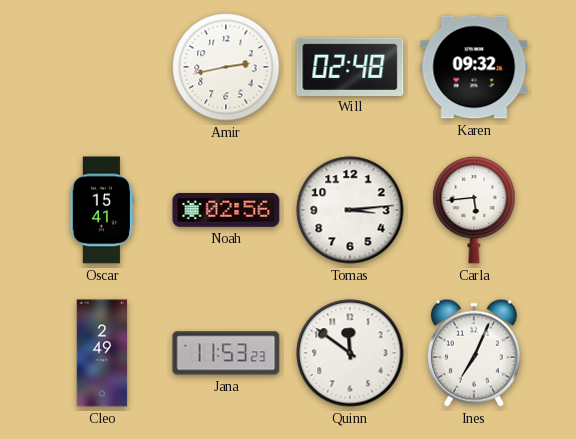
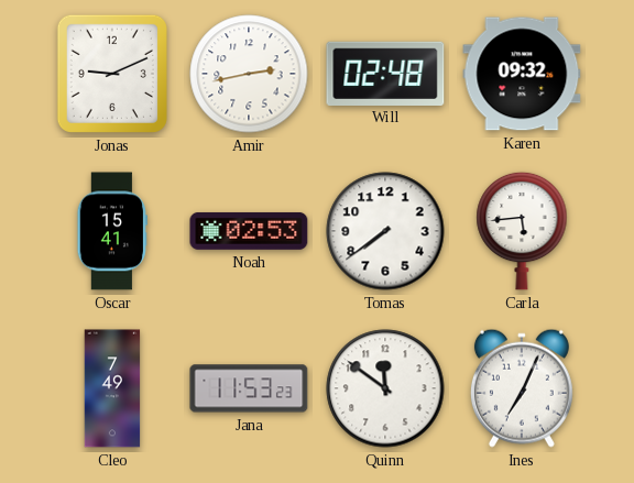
Jonas: none -> 9:11 (112, 74)
Noah: 02:56 -> 02:53 (249, 231)
Tomas: 3:14 -> 7:39 (385, 231)
Cleo: 2:49 -> 7:49 (112, 388)
